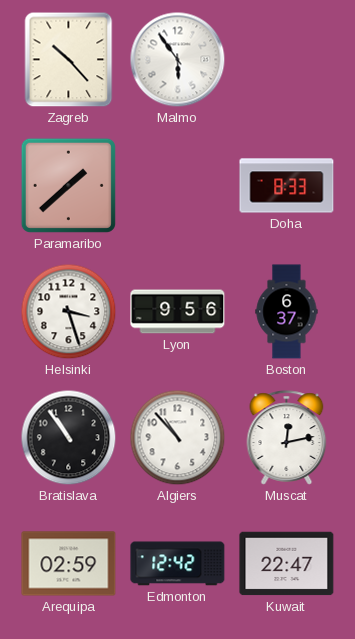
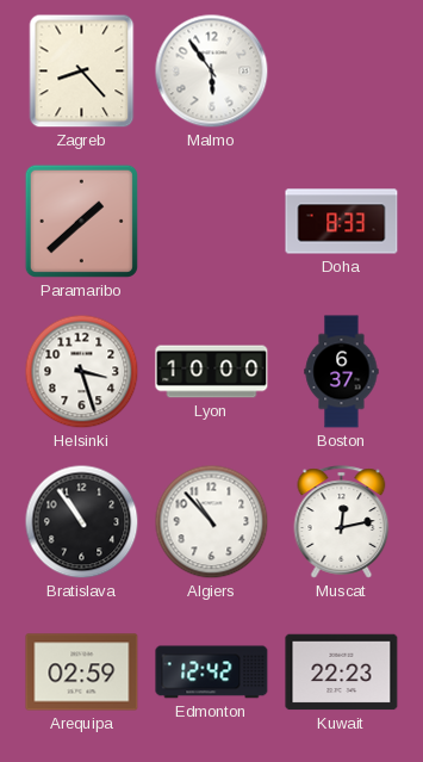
Zagreb: 10:23 -> 8:23 (82, 72)
Lyon: 9:56 -> 10:00 (212, 372)
Kuwait: 22:47 -> 22:23 (342, 673)
